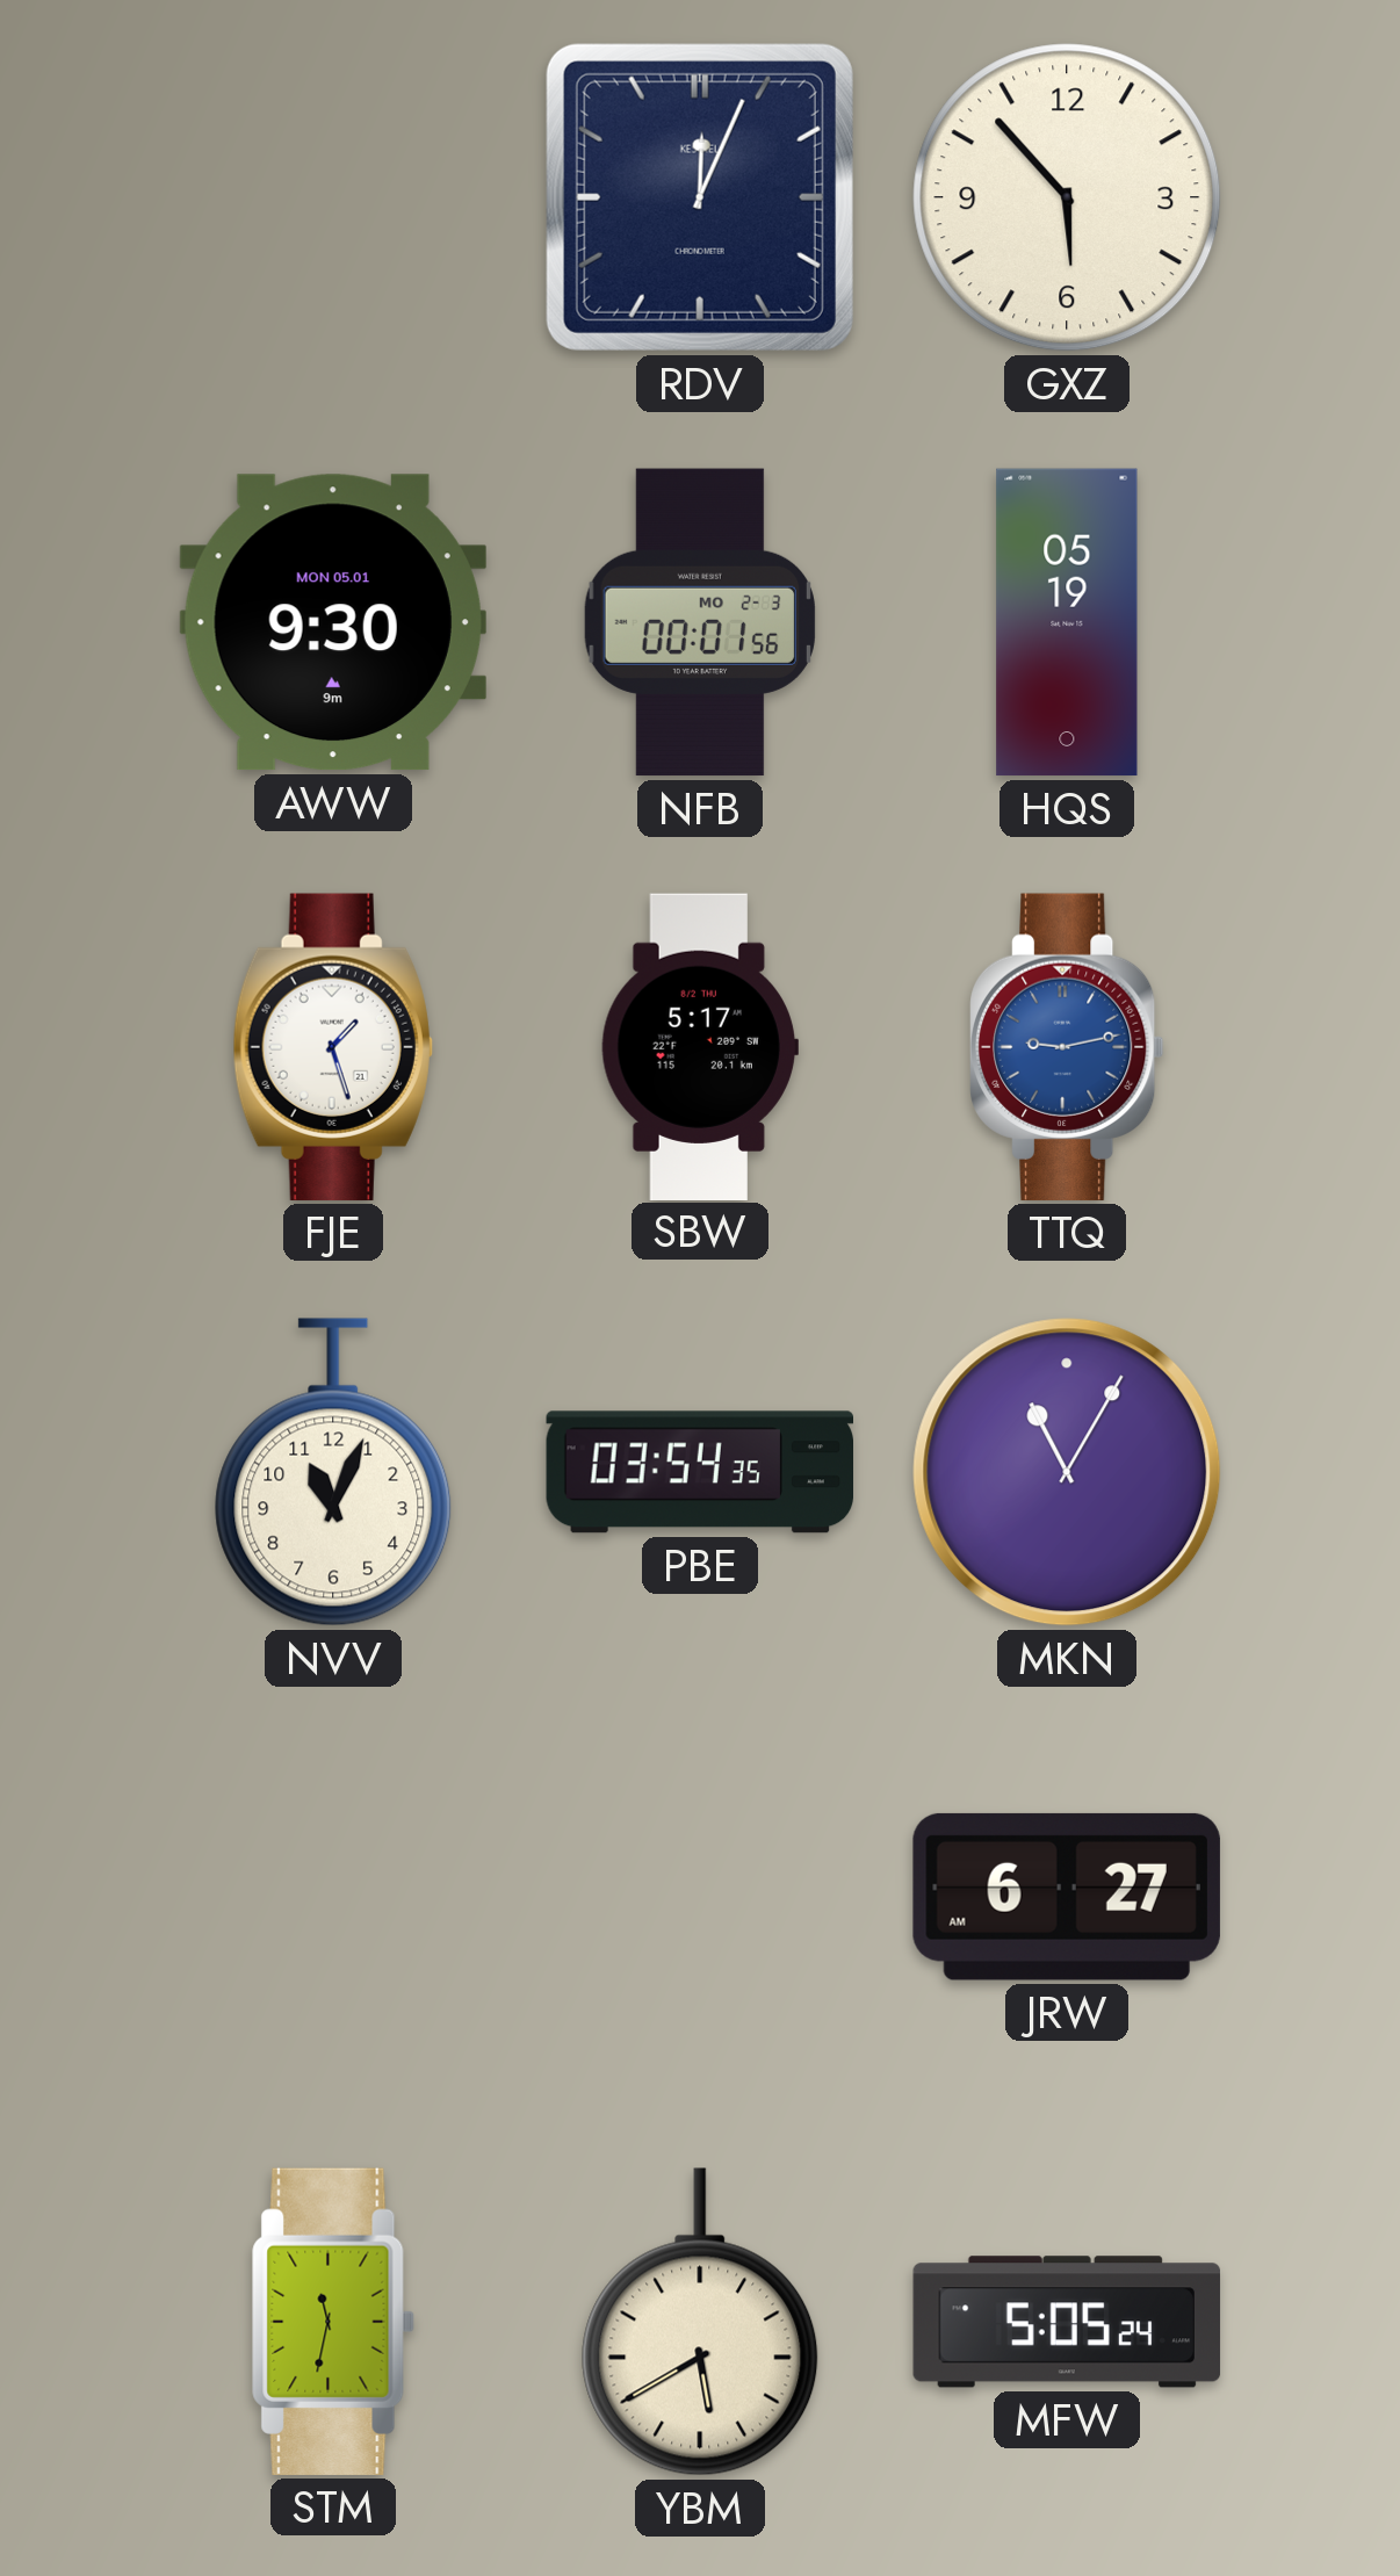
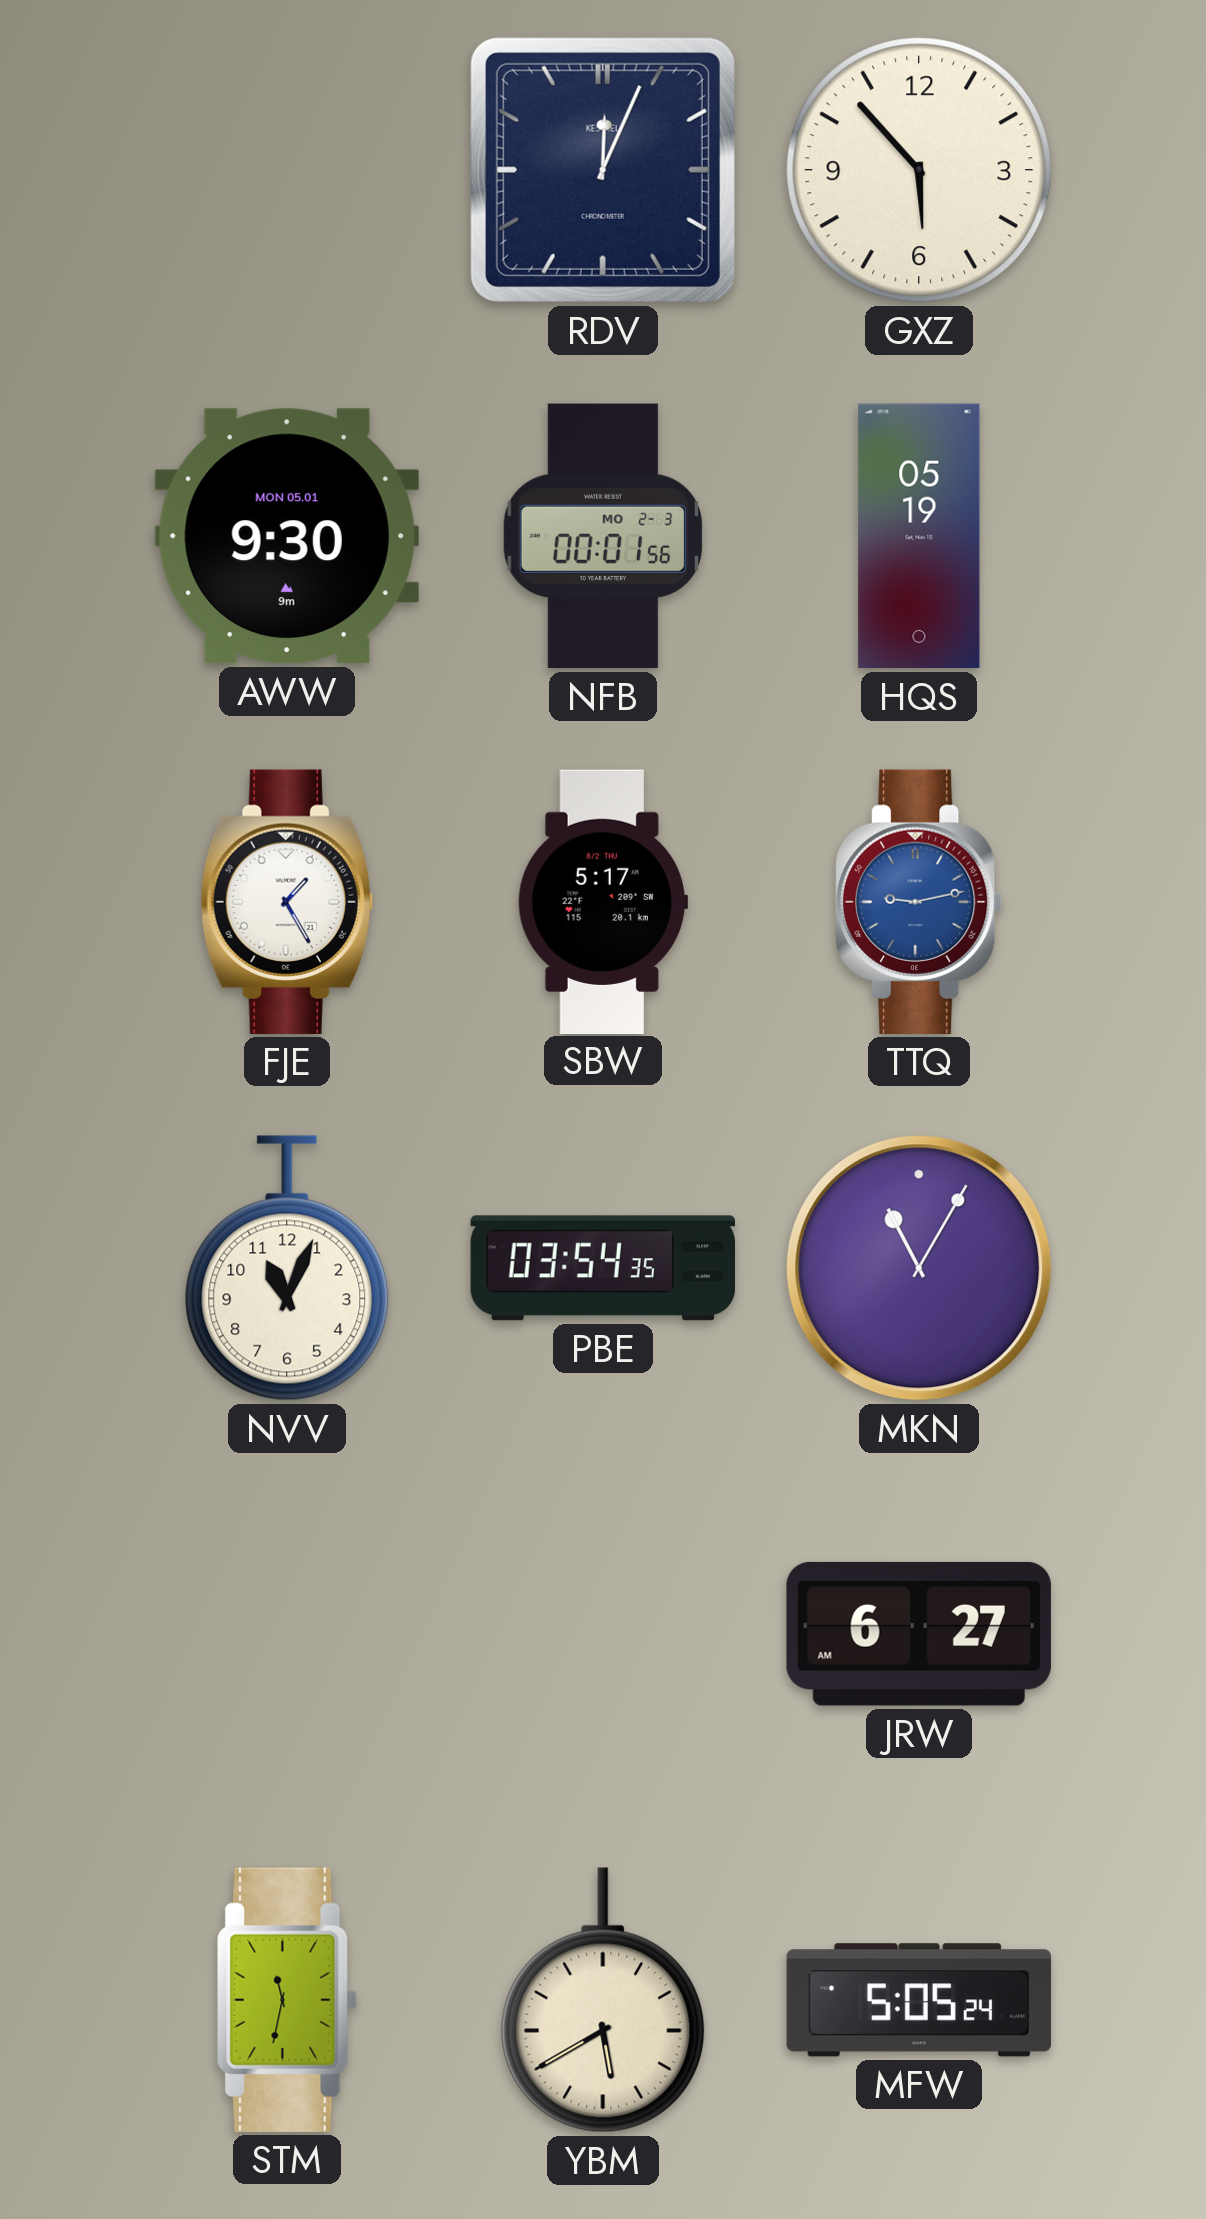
FJE: 1:27 -> 1:25 (287, 902)
